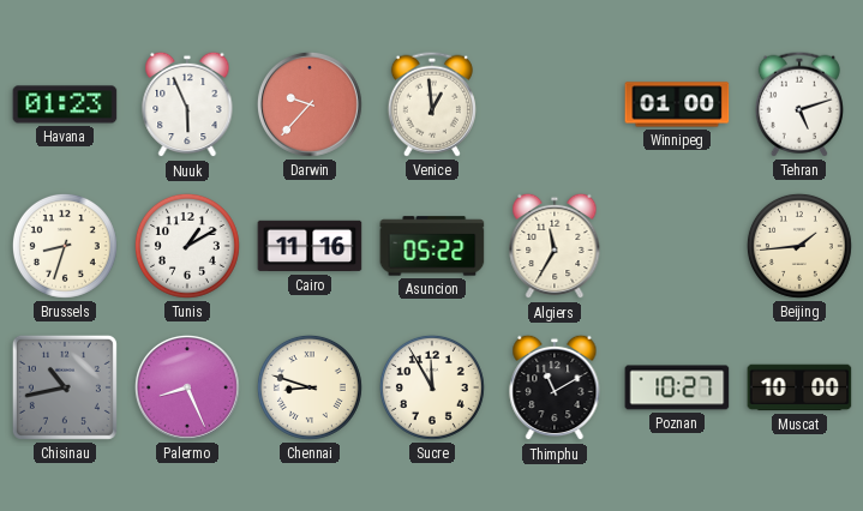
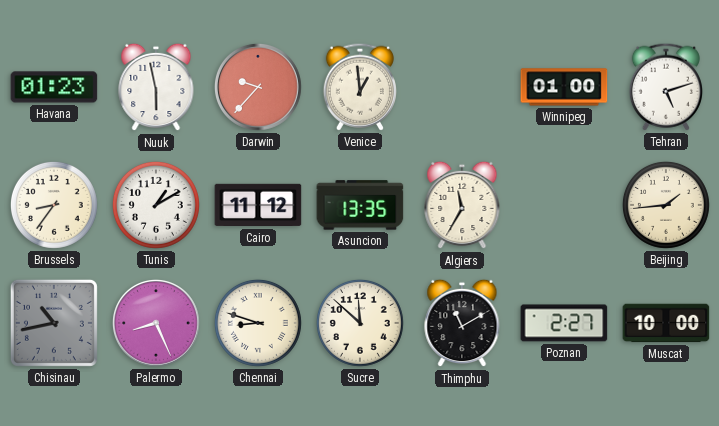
Nuuk: 5:56 -> 5:58 (156, 87)
Brussels: 8:33 -> 8:36 (54, 205)
Cairo: 11:16 -> 11:12 (258, 205)
Asuncion: 05:22 -> 13:35 (360, 205)
Sucre: 11:55 -> 11:52 (360, 323)
Poznan: 10:27 -> 2:27 (564, 323)
